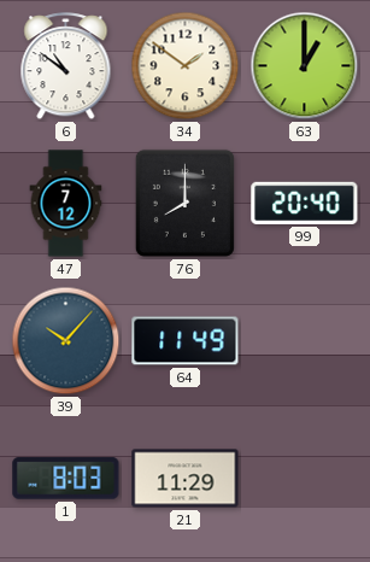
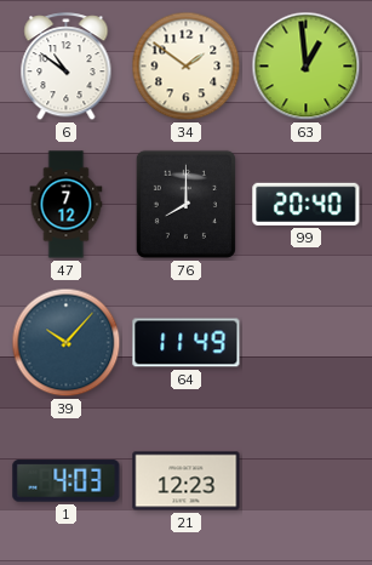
63: 1:00 -> 12:59 (307, 67)
1: 8:03 -> 4:03 (67, 481)
21: 11:29 -> 12:23 (187, 481)
